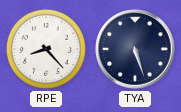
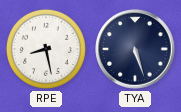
RPE: 8:23 -> 8:28 (46, 49)
